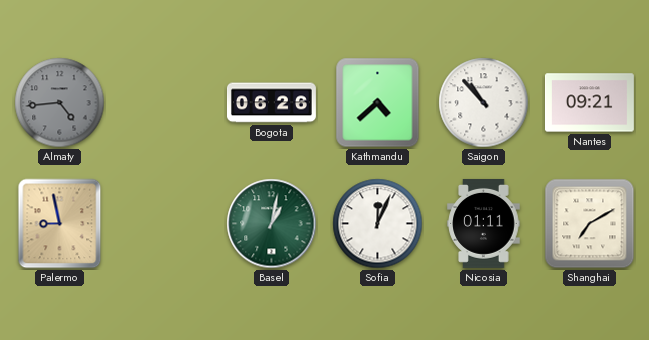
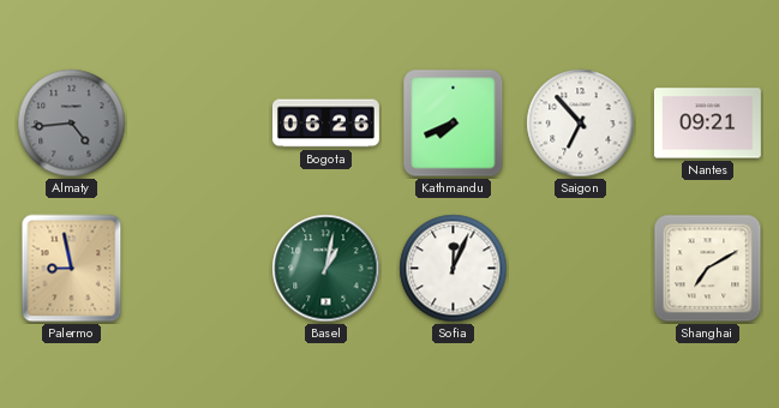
Kathmandu: 4:38 -> 7:41 (454, 124)
Saigon: 10:53 -> 6:53 (581, 124)
Nicosia: 01:11 -> none (484, 223)
